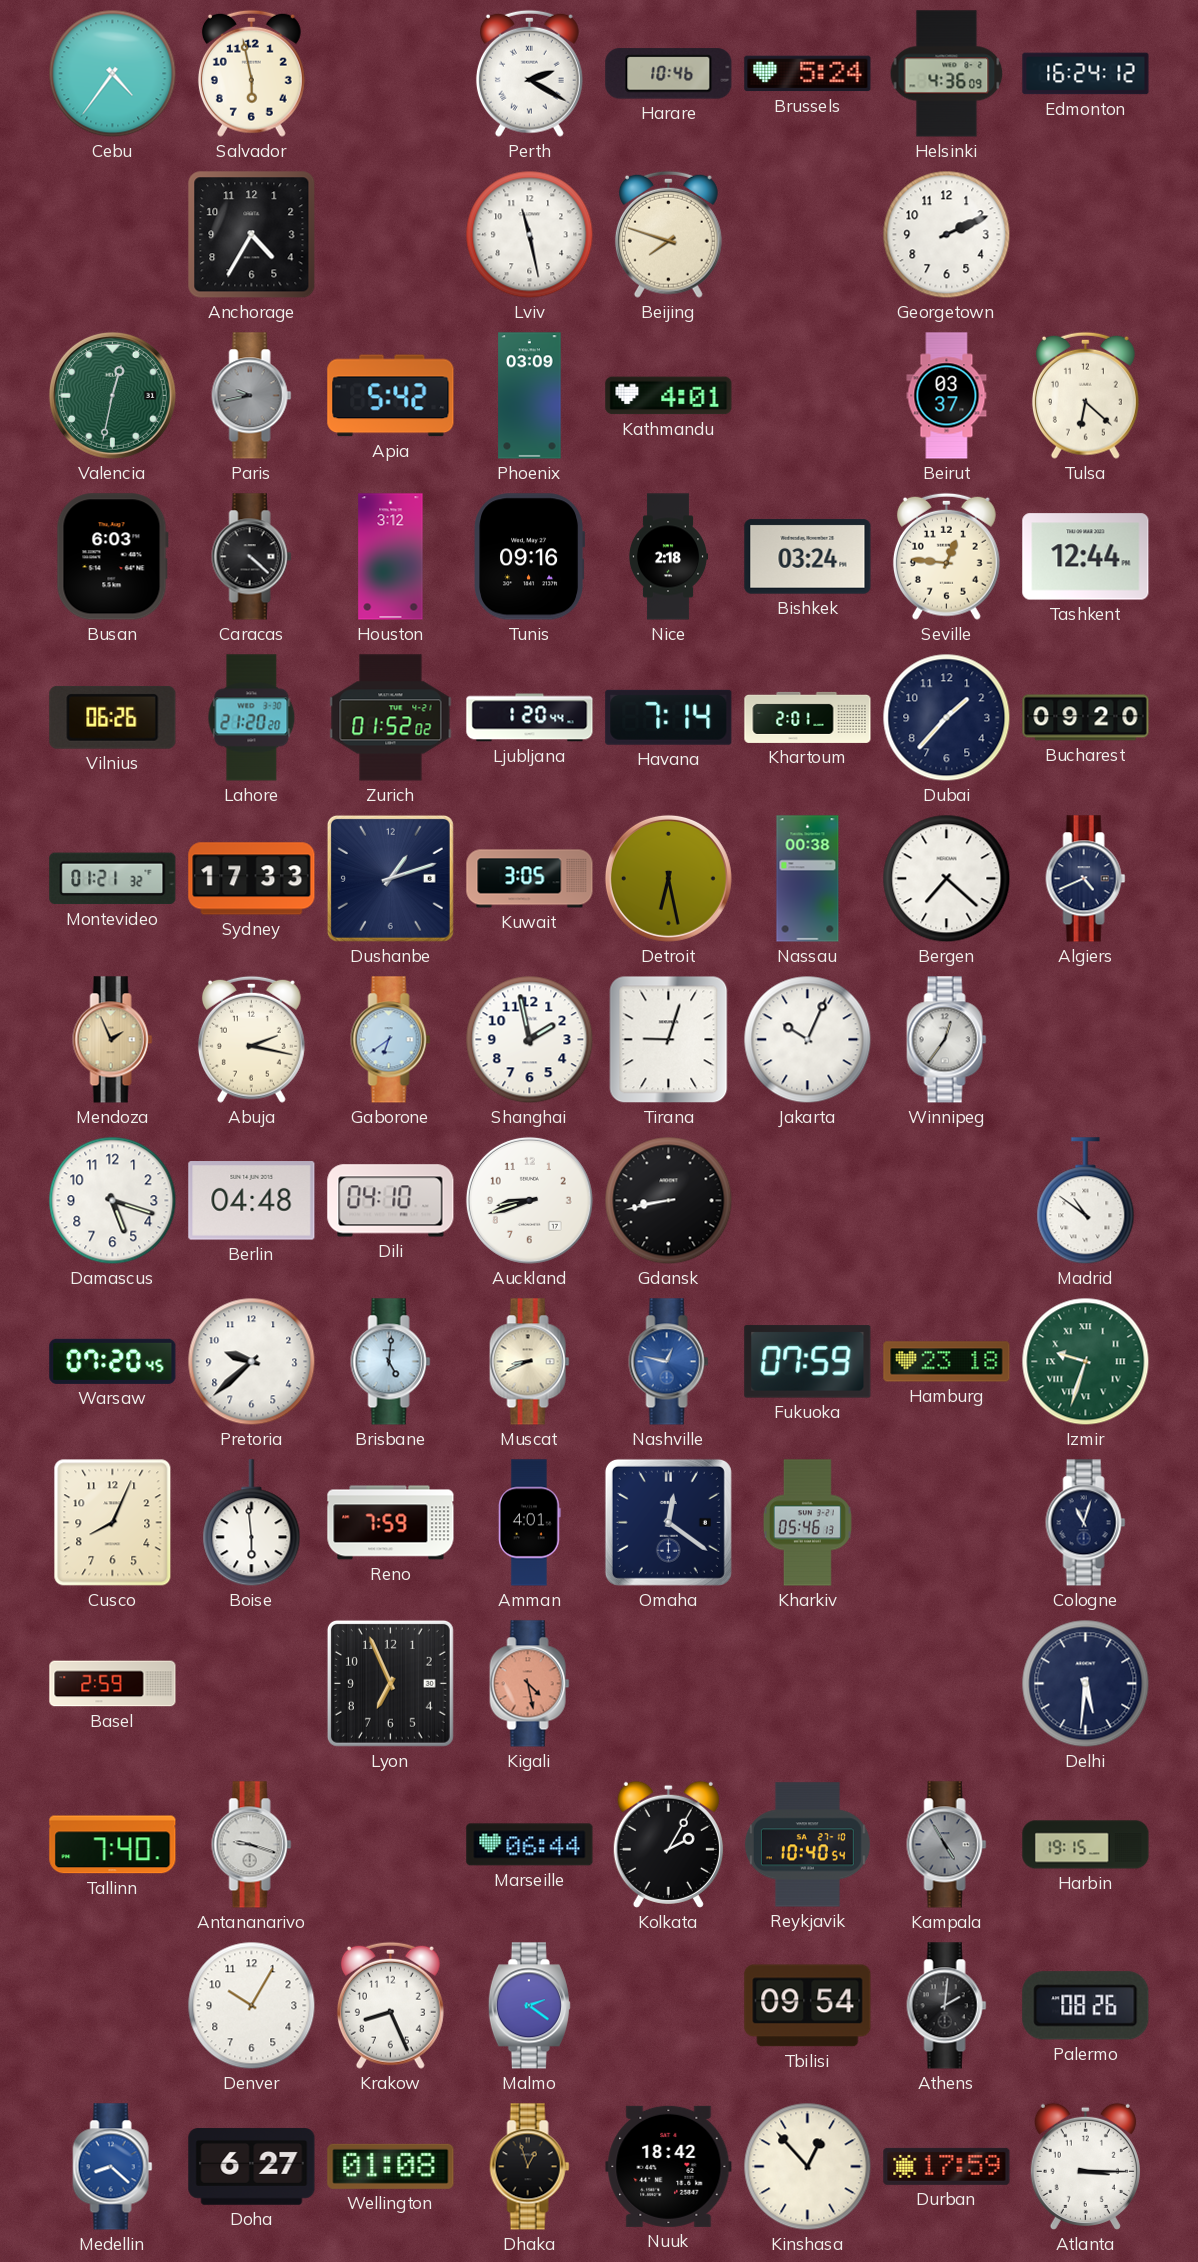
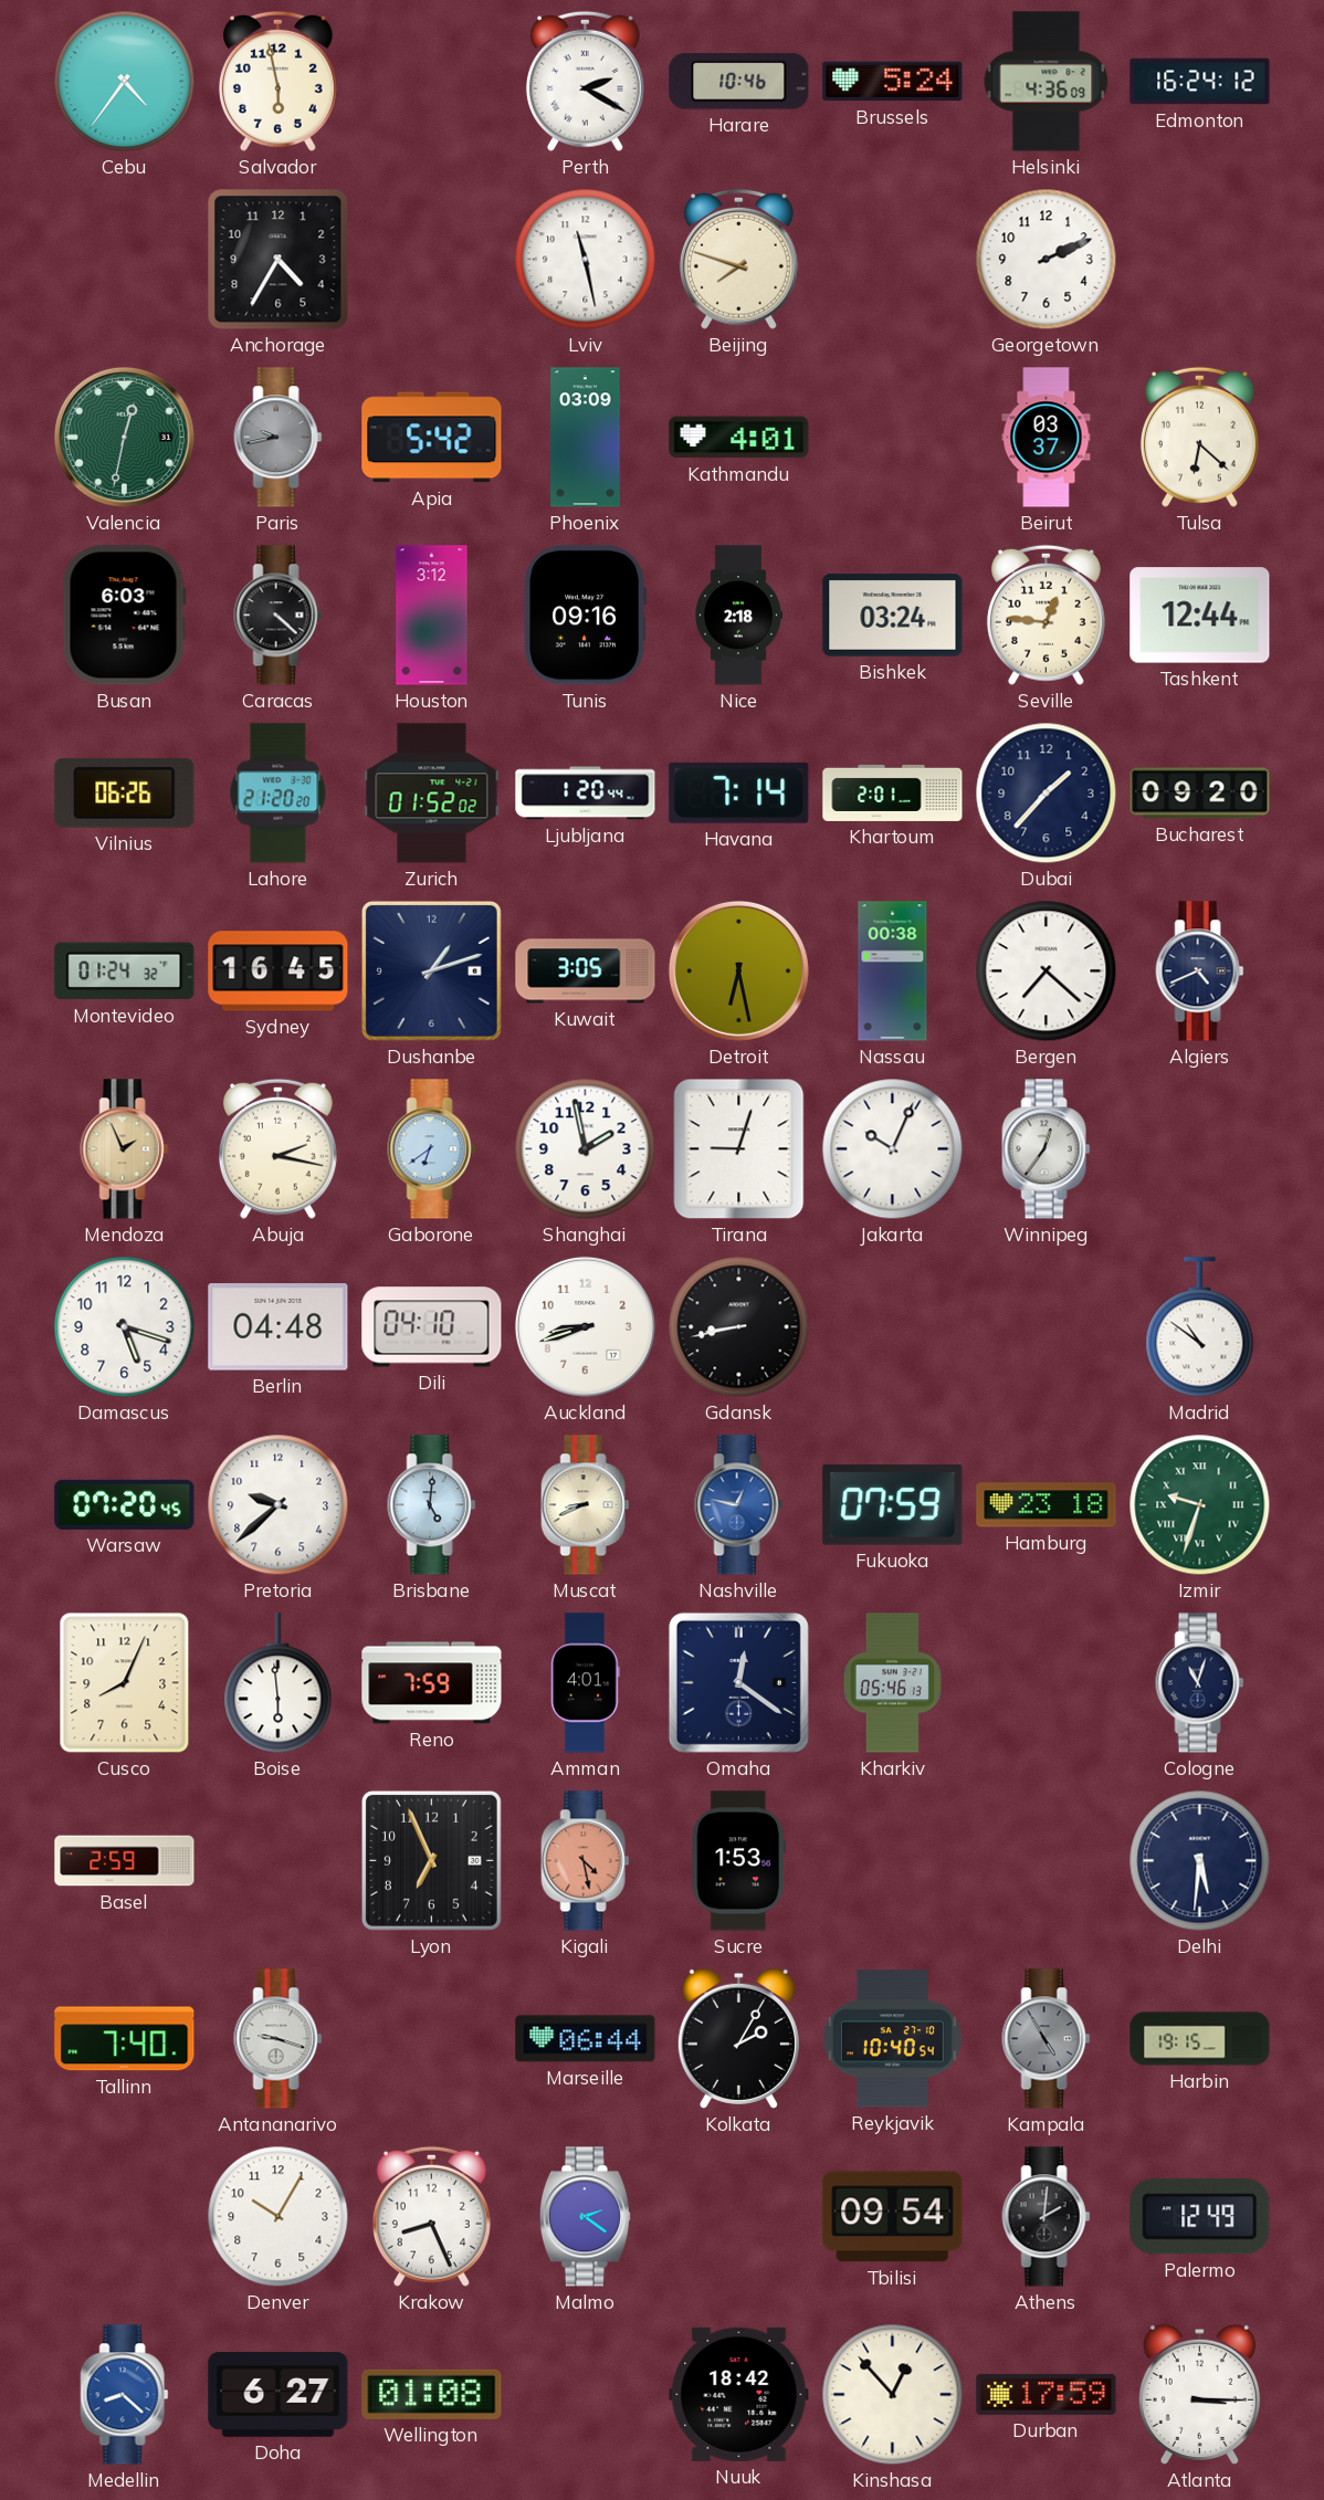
Montevideo: 01:21 -> 01:24 (125, 971)
Sydney: 17:33 -> 16:45 (279, 971)
Sucre: none -> 1:53 (738, 1861)
Palermo: 08:26 -> 12:49 (1200, 2217)
Dhaka: 12:57 -> none (530, 2167)
